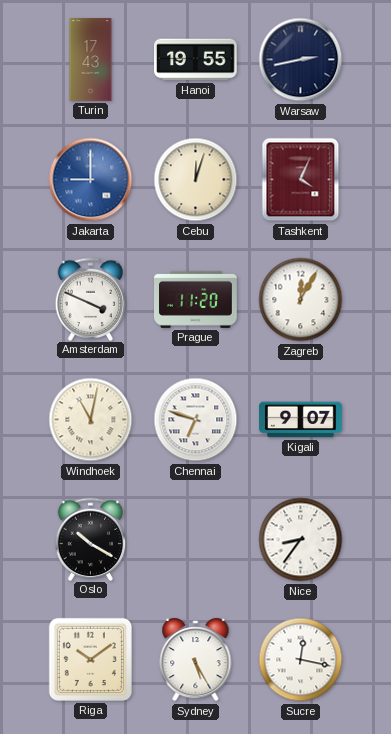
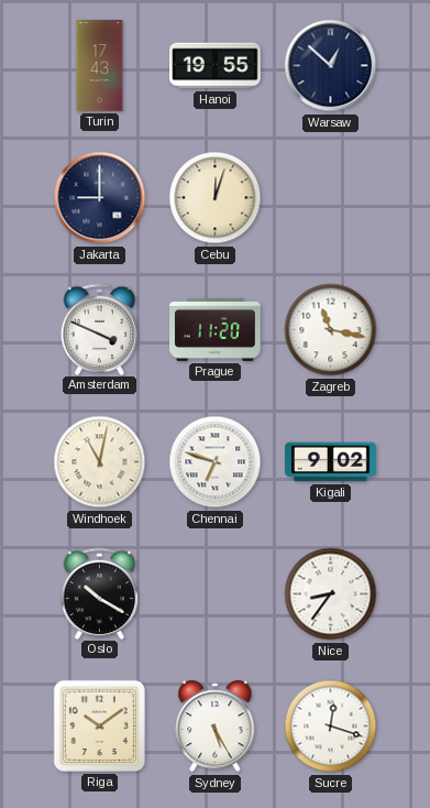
Warsaw: 2:43 -> 12:52 (331, 66)
Jakarta dial: blue -> navy (100, 198)
Tashkent: 4:04 -> none (301, 180)
Zagreb: 12:05 -> 11:17 (331, 330)
Kigali: 9:07 -> 9:02 (331, 462)
Sucre: 12:17 -> 12:18 (331, 727)
